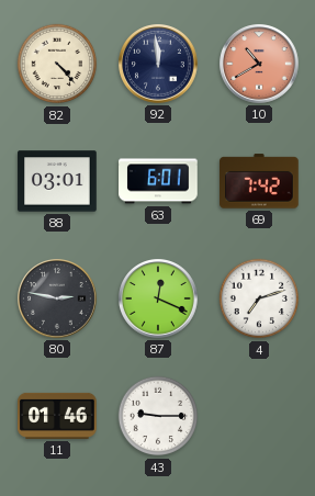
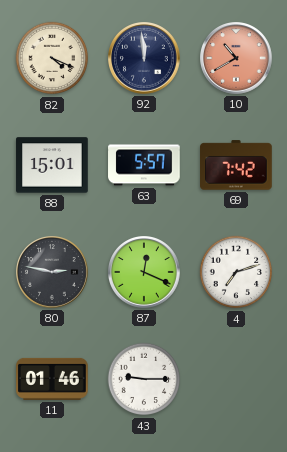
82: 4:23 -> 4:19 (52, 58)
88: 03:01 -> 15:01 (52, 165)
63: 6:01 -> 5:57 (144, 165)
